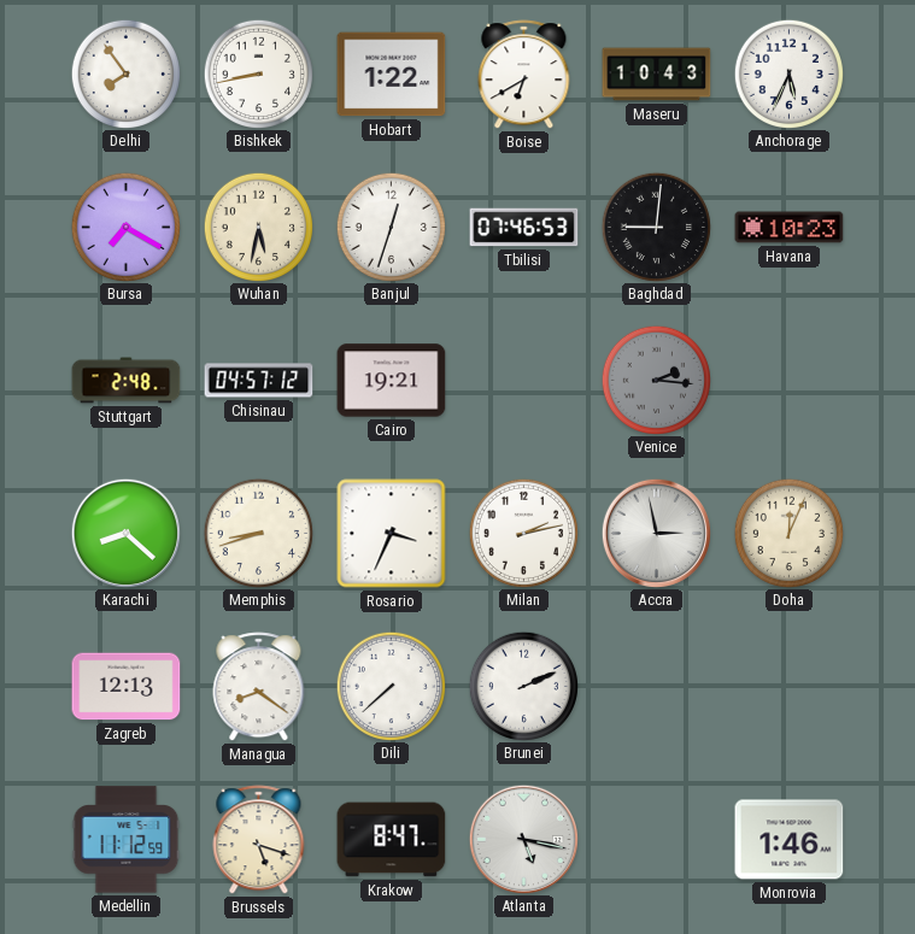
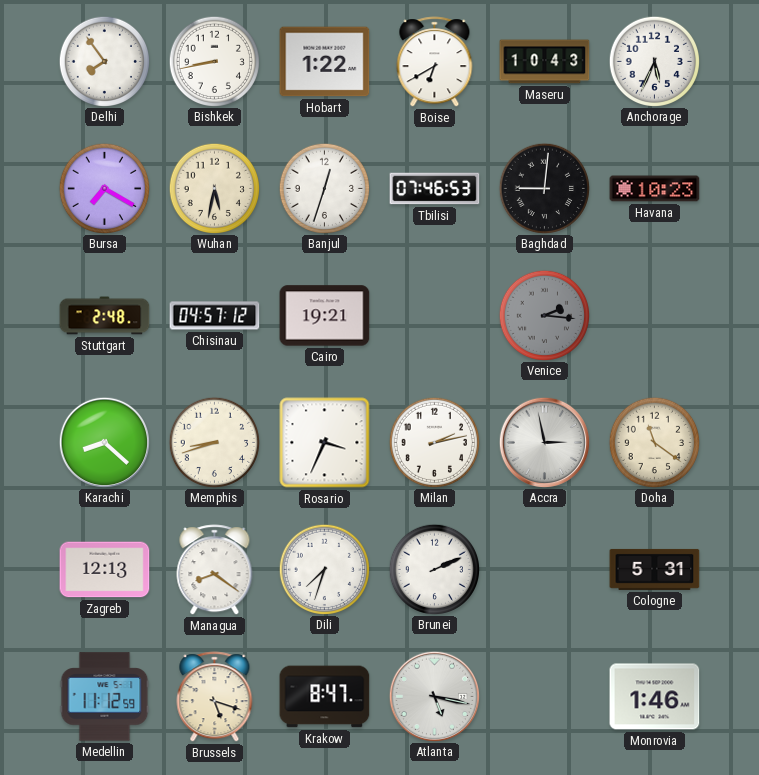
Doha: 12:04 -> 11:21 (654, 442)
Dili: 7:38 -> 7:33 (324, 569)
Cologne: none -> 5:31 (655, 569)
